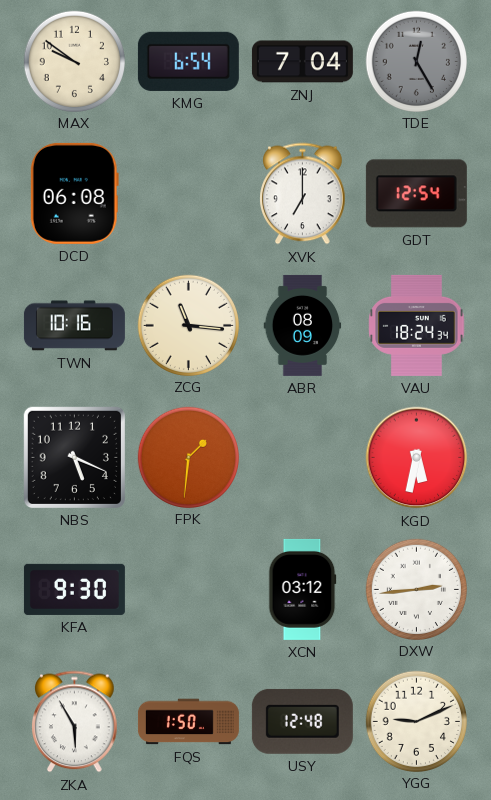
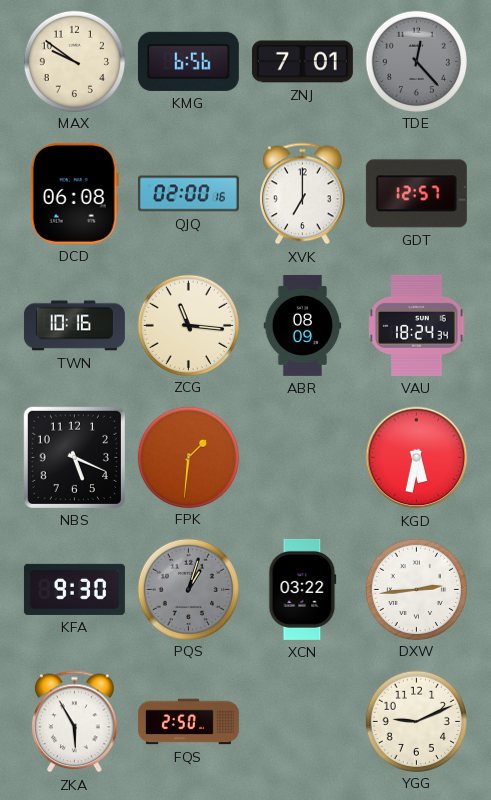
KMG: 6:54 -> 6:56 (188, 61)
ZNJ: 7:04 -> 7:01 (302, 62)
TDE: 12:25 -> 12:23 (416, 61)
QJQ: none -> 02:00 (188, 194)
GDT: 12:54 -> 12:57 (416, 194)
PQS: none -> 1:03 (188, 589)
XCN: 03:12 -> 03:22 (303, 589)
FQS: 1:50 -> 2:50 (188, 722)
USY: 12:48 -> none (302, 721)
